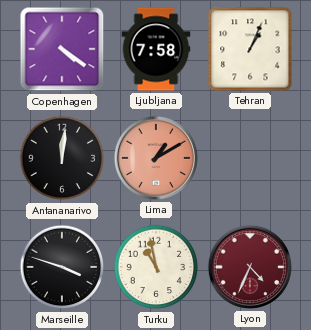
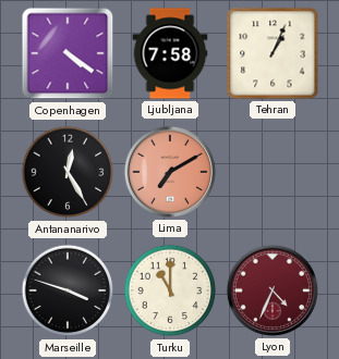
Antananarivo: 12:01 -> 12:25 (68, 172)
Lima: 1:10 -> 7:10 (170, 172)
Turku: 10:58 -> 11:00 (170, 290)
